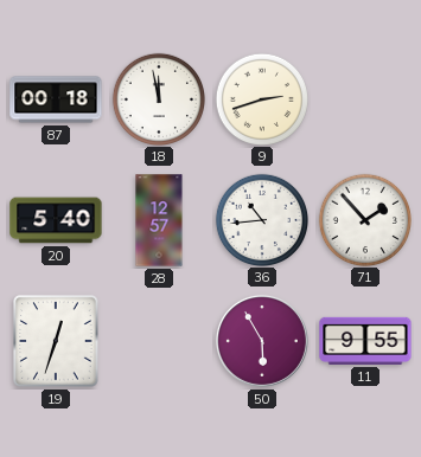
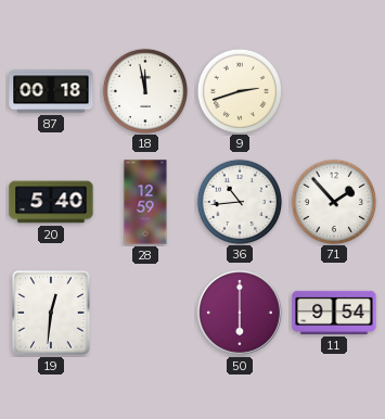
28: 12:57 -> 12:59 (145, 202)
19: 12:33 -> 12:31 (51, 313)
50: 5:55 -> 6:00 (240, 313)
11: 9:55 -> 9:54 (334, 313)
